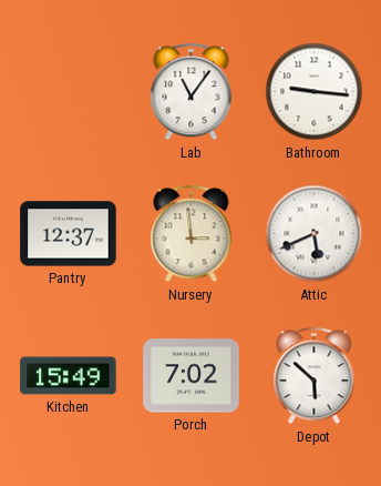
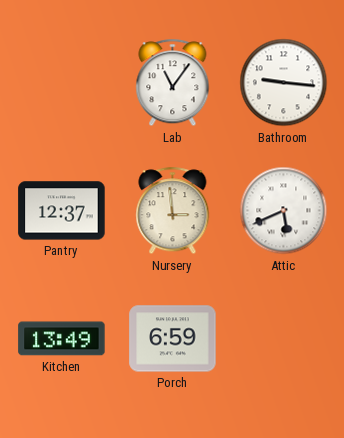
Kitchen: 15:49 -> 13:49 (62, 339)
Porch: 7:02 -> 6:59 (173, 339)
Depot: 5:52 -> none (315, 376)
